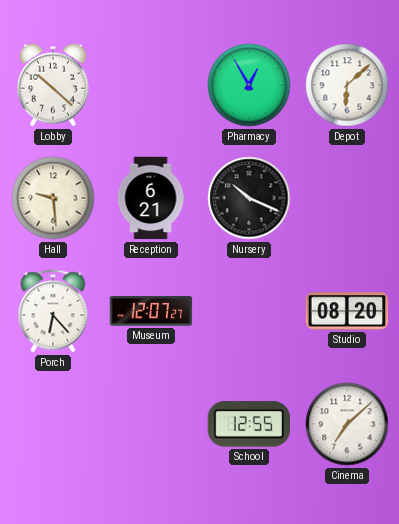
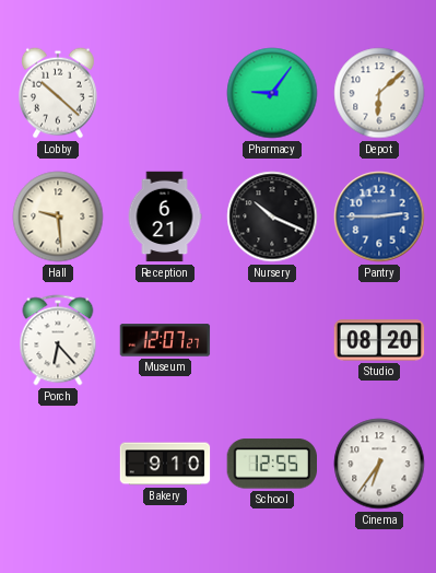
Pharmacy: 12:55 -> 9:06 (272, 93)
Pantry: none -> 2:45 (379, 217)
Bakery: none -> 9:10 (165, 464)
Cinema: 7:08 -> 6:36 (379, 464)
